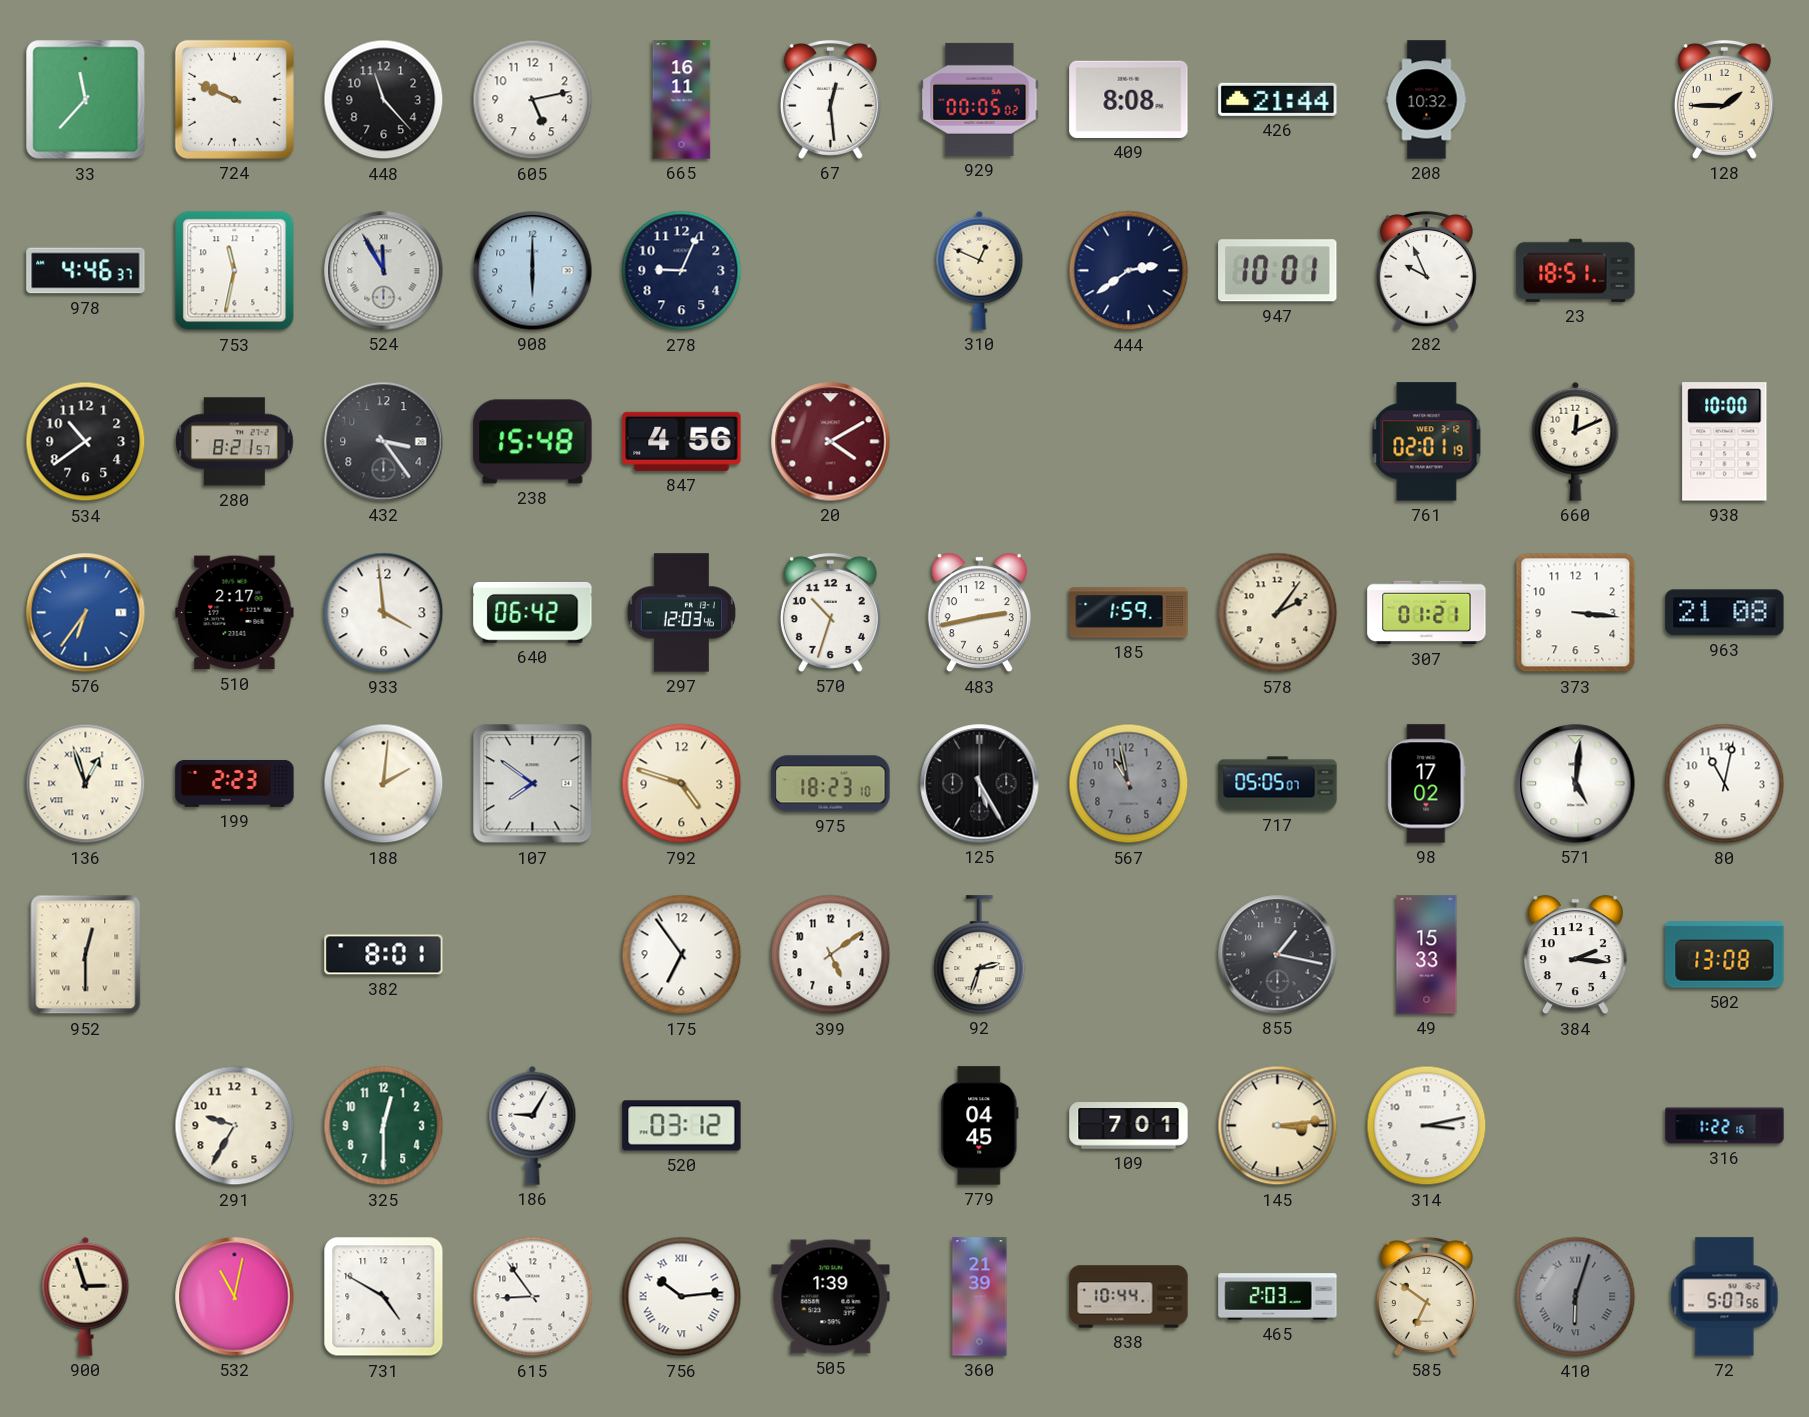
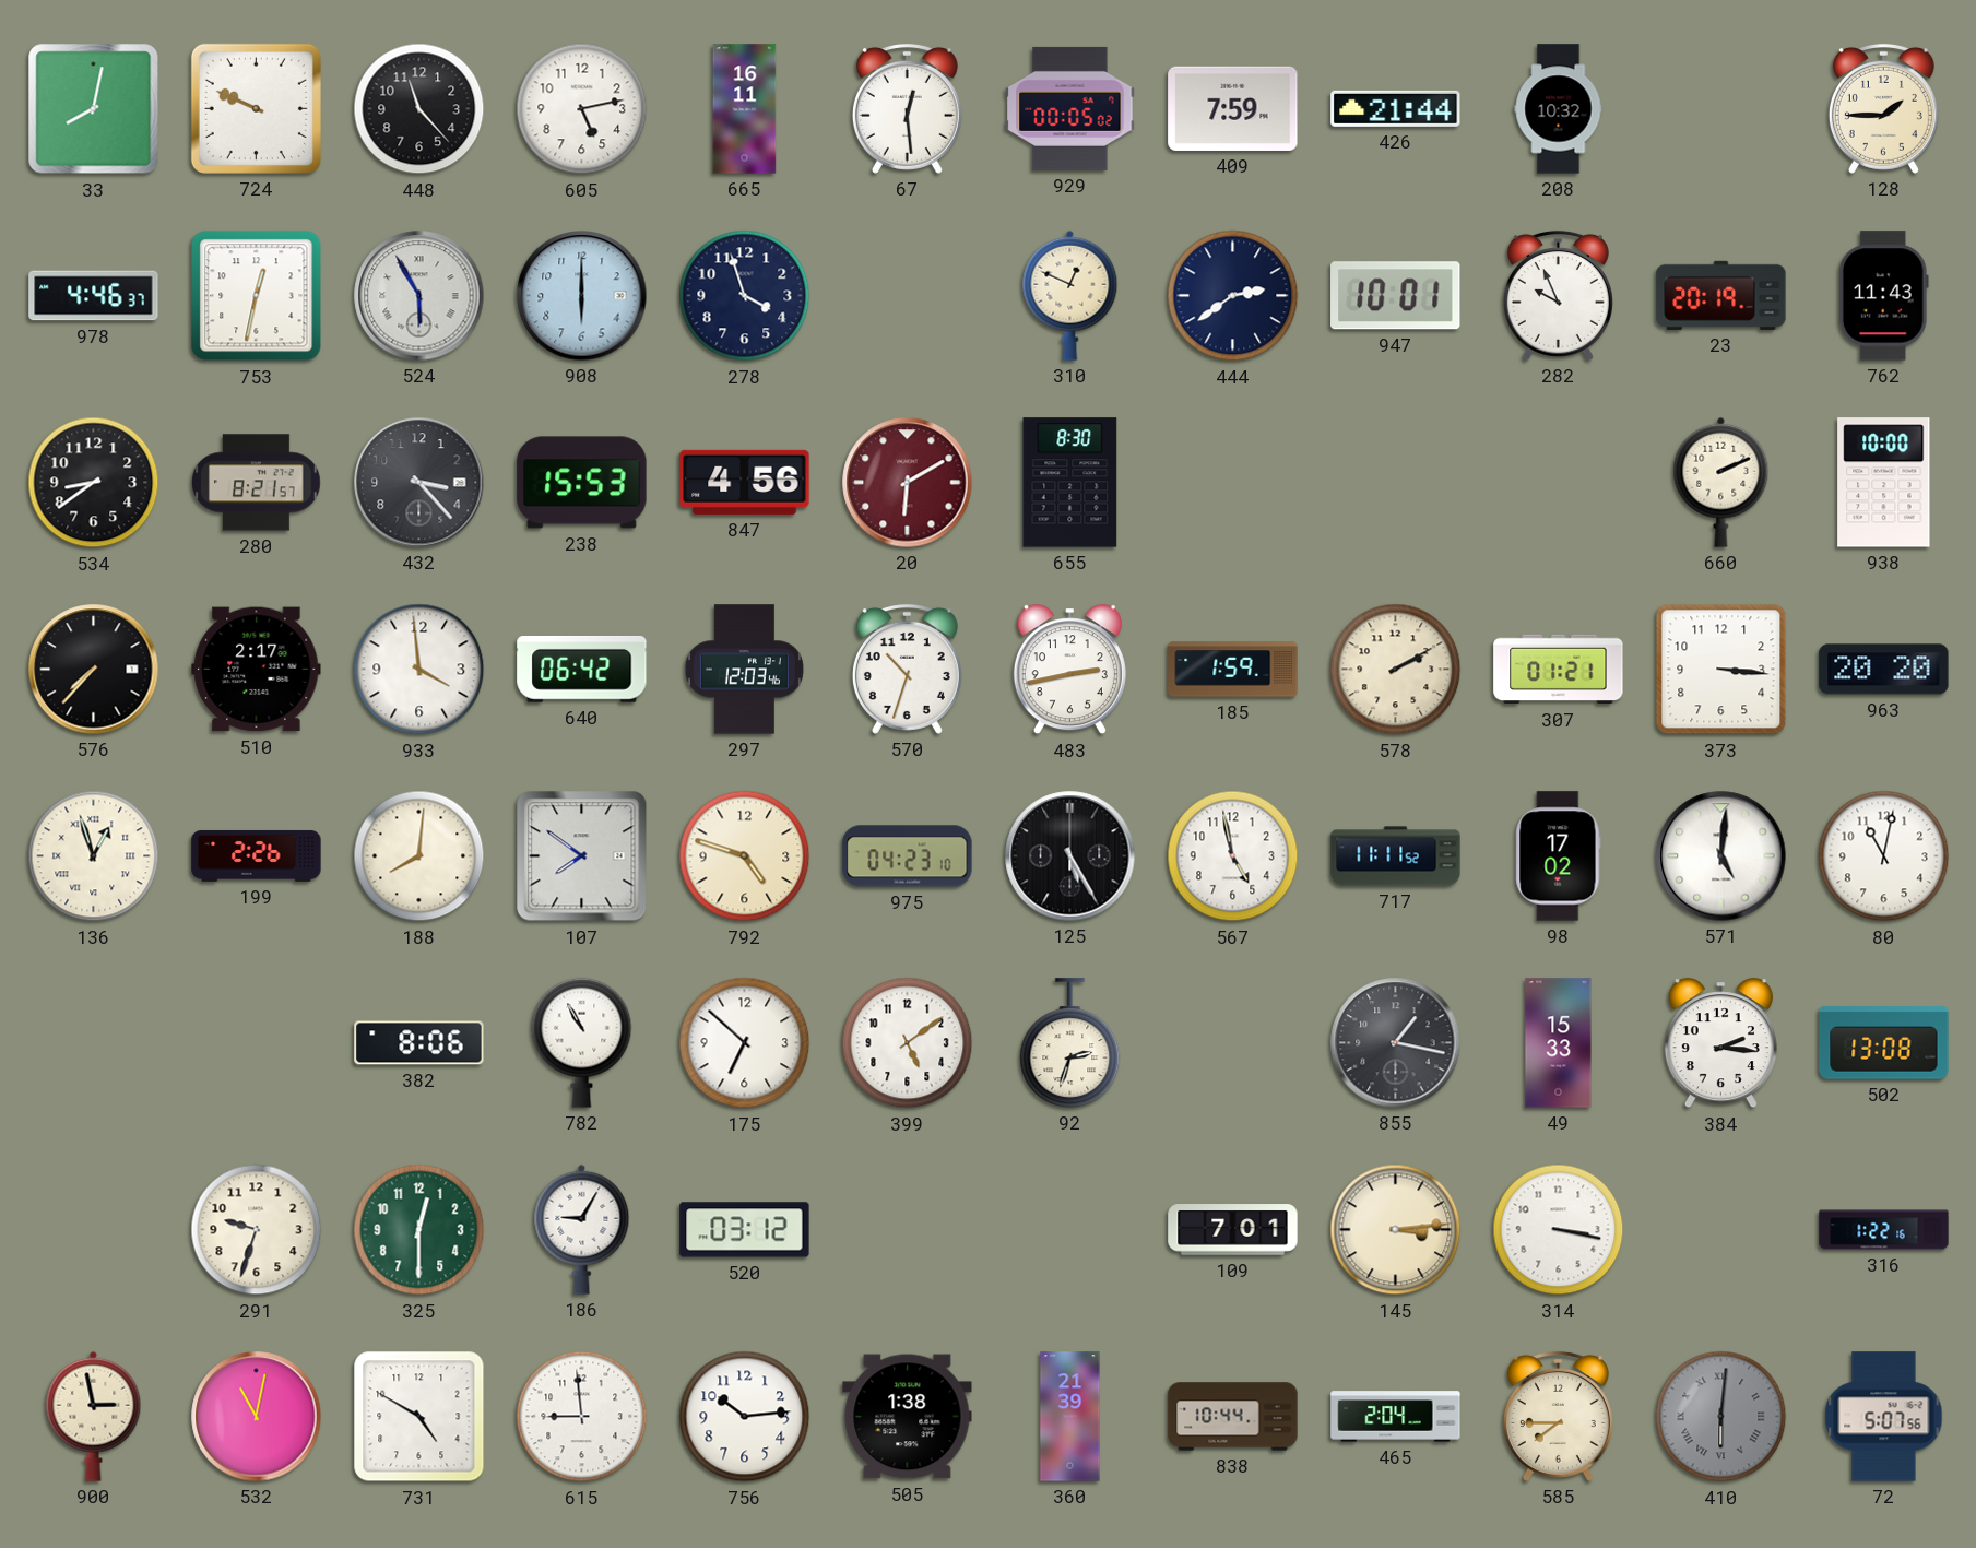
33: 11:37 -> 8:02 (94, 109)
409: 8:08 -> 7:59 (1233, 108)
753: 11:32 -> 12:32 (257, 296)
524: 11:55 -> 5:55 (419, 296)
278: 9:04 -> 3:57 (745, 296)
23: 18:51 -> 20:19 (1721, 295)
762: none -> 11:43 (1883, 296)
534: 10:39 -> 8:39 (94, 483)
432: 3:24 -> 3:23 (419, 483)
238: 15:48 -> 15:53 (582, 483)
20: 4:10 -> 6:10 (908, 483)
655: none -> 8:30 (1070, 483)
761: 02:01 -> none (1427, 442)
660: 12:11 -> 2:11 (1721, 482)
576: 6:36 -> 7:37 (94, 670)
576 dial: blue -> black (94, 670)
578: 2:06 -> 2:10 (1396, 670)
963: 21:08 -> 20:20 (1884, 670)
199: 2:23 -> 2:26 (257, 855)
188: 2:01 -> 8:01 (419, 856)
975: 18:23 -> 04:23 (908, 856)
567: 10:58 -> 4:58 (1233, 856)
567 dial: grey -> white (1233, 856)
717: 05:05 -> 11:11 (1396, 856)
952: 12:30 -> none (86, 955)
382: 8:01 -> 8:06 (419, 1043)
782: none -> 10:55 (582, 1042)
175: 6:54 -> 6:52 (745, 1043)
291: 9:35 -> 9:33 (257, 1230)
779: 04:45 -> none (980, 1126)
314: 3:13 -> 3:17 (1559, 1230)
900: 2:57 -> 2:58 (94, 1416)
615: 8:54 -> 8:59 (582, 1417)
756 numerals: Roman -> Arabic (745, 1417)
505: 1:39 -> 1:38 (908, 1417)
465: 2:03 -> 2:04 (1396, 1417)
585: 6:51 -> 7:45 (1558, 1416)
410: 6:03 -> 6:01 (1721, 1417)
